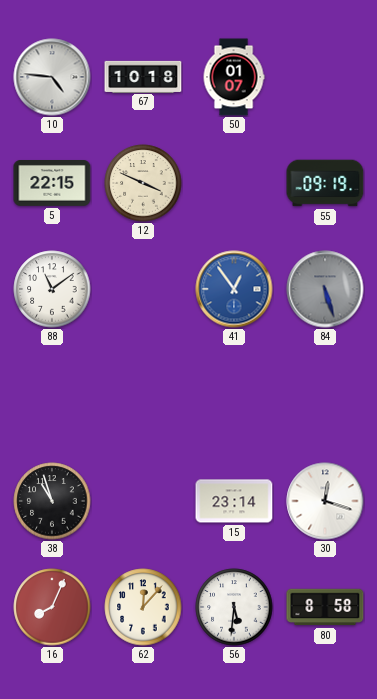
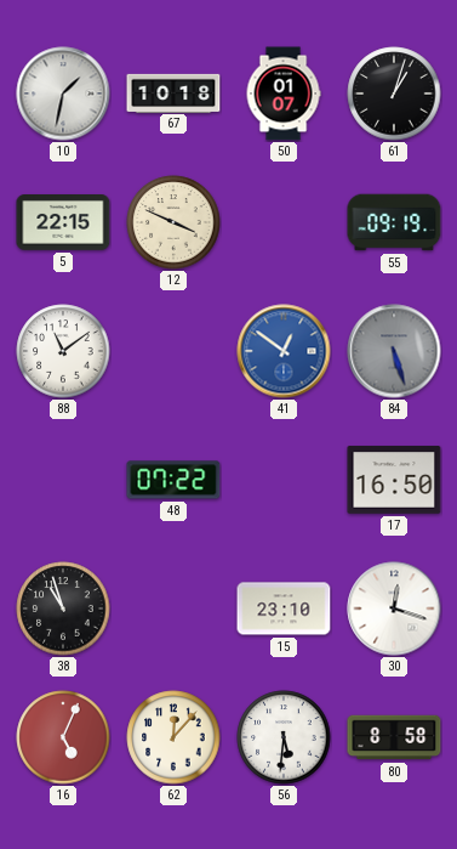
10: 4:46 -> 1:32 (63, 94)
61: none -> 1:03 (394, 94)
41: 12:54 -> 12:51 (284, 351)
48: none -> 07:22 (173, 480)
17: none -> 16:50 (394, 480)
15: 23:14 -> 23:10 (284, 609)
16: 8:04 -> 5:04 (63, 737)
